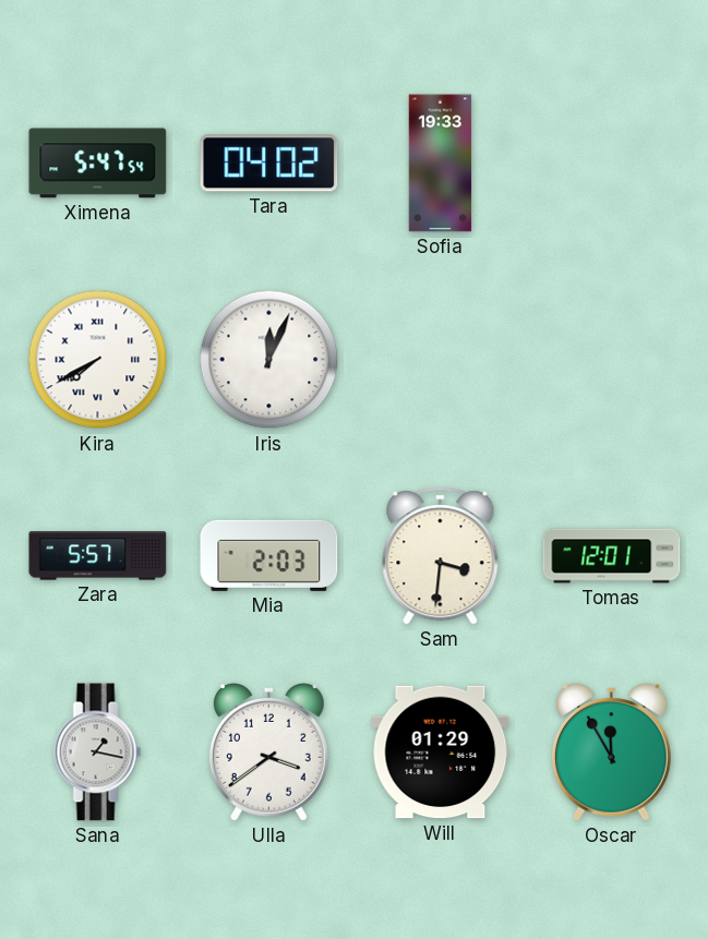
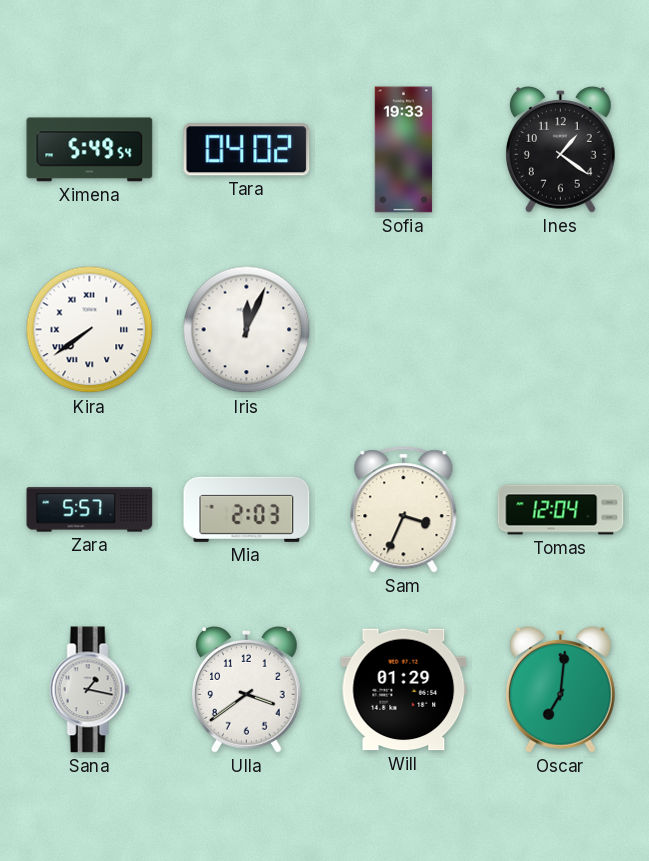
Ximena: 5:47 -> 5:49 (90, 150)
Ines: none -> 1:21 (560, 150)
Kira: 7:40 -> 7:39 (90, 330)
Sam: 3:31 -> 3:34 (404, 510)
Tomas: 12:01 -> 12:04 (561, 510)
Oscar: 11:55 -> 7:01 (560, 690)
